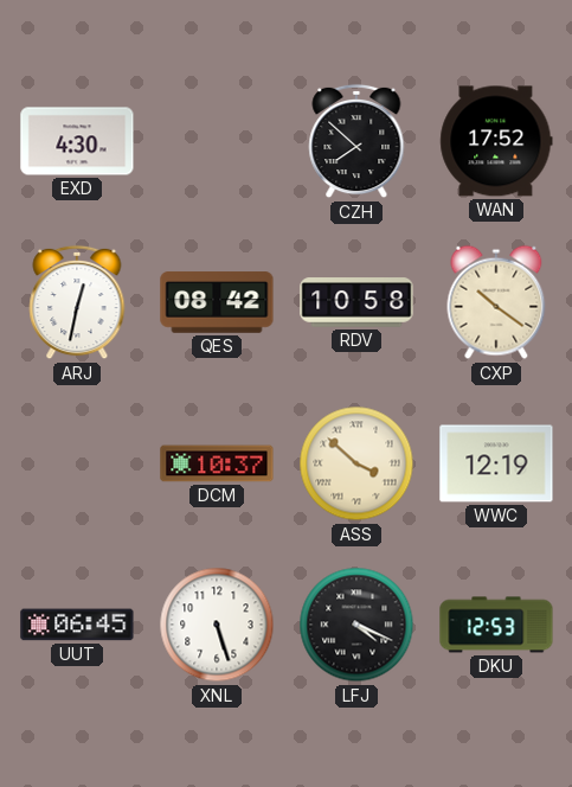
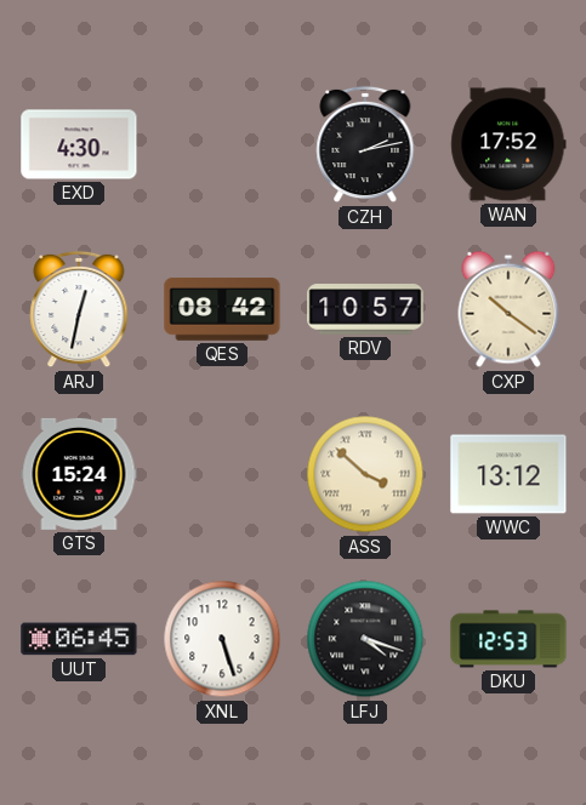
CZH: 7:52 -> 2:13 (365, 144)
RDV: 10:58 -> 10:57 (365, 309)
GTS: none -> 15:24 (79, 474)
DCM: 10:37 -> none (217, 463)
WWC: 12:19 -> 13:12 (508, 474)
LFJ: 4:19 -> 4:18 (365, 639)
